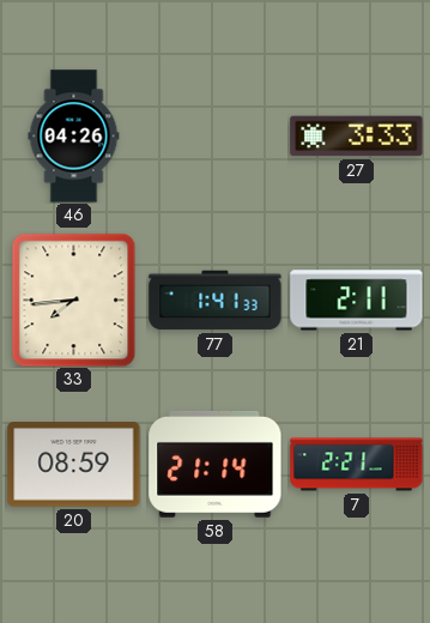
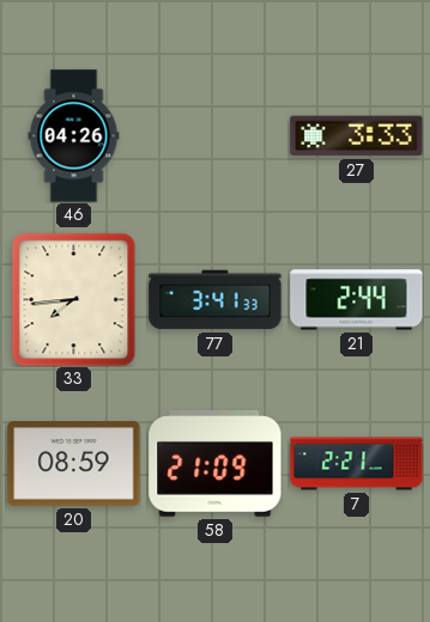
77: 1:41 -> 3:41 (216, 300)
21: 2:11 -> 2:44 (357, 300)
58: 21:14 -> 21:09 (216, 464)
